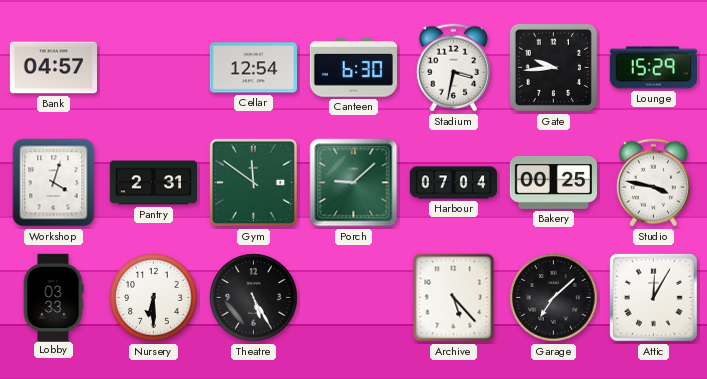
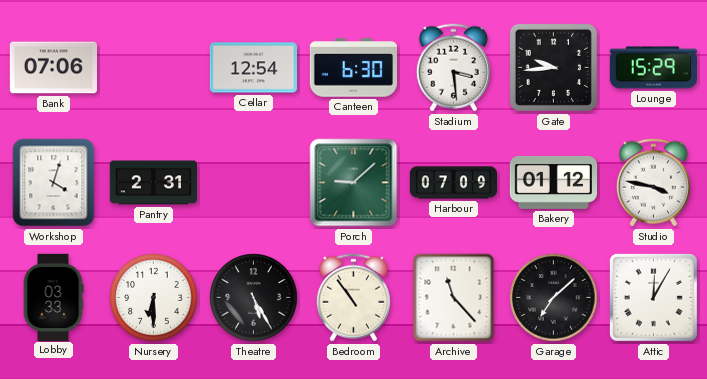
Bank: 04:57 -> 07:06 (53, 68)
Stadium: 3:32 -> 3:29 (453, 68)
Gym: 11:51 -> none (254, 183)
Harbour: 07:04 -> 07:09 (453, 183)
Bakery: 00:25 -> 01:12 (553, 182)
Bedroom: none -> 10:54 (353, 298)
Archive: 5:23 -> 11:23 (454, 298)
